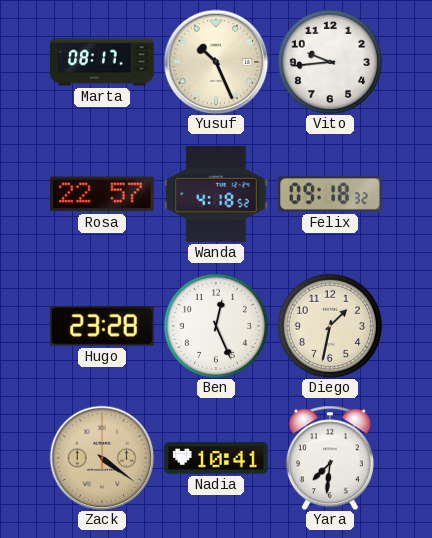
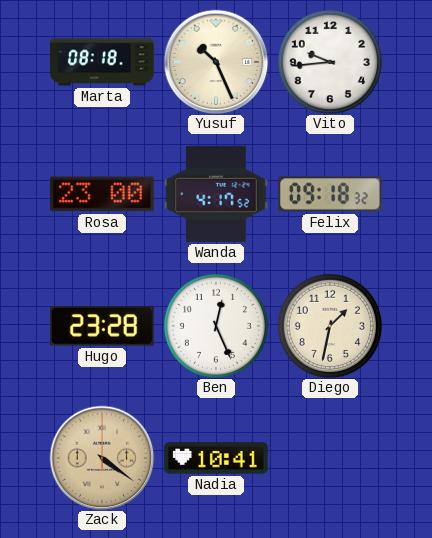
Marta: 08:17 -> 08:18 (102, 62)
Rosa: 22:57 -> 23:00 (102, 194)
Wanda: 4:18 -> 4:17 (216, 194)
Yara: 7:31 -> none (330, 458)
